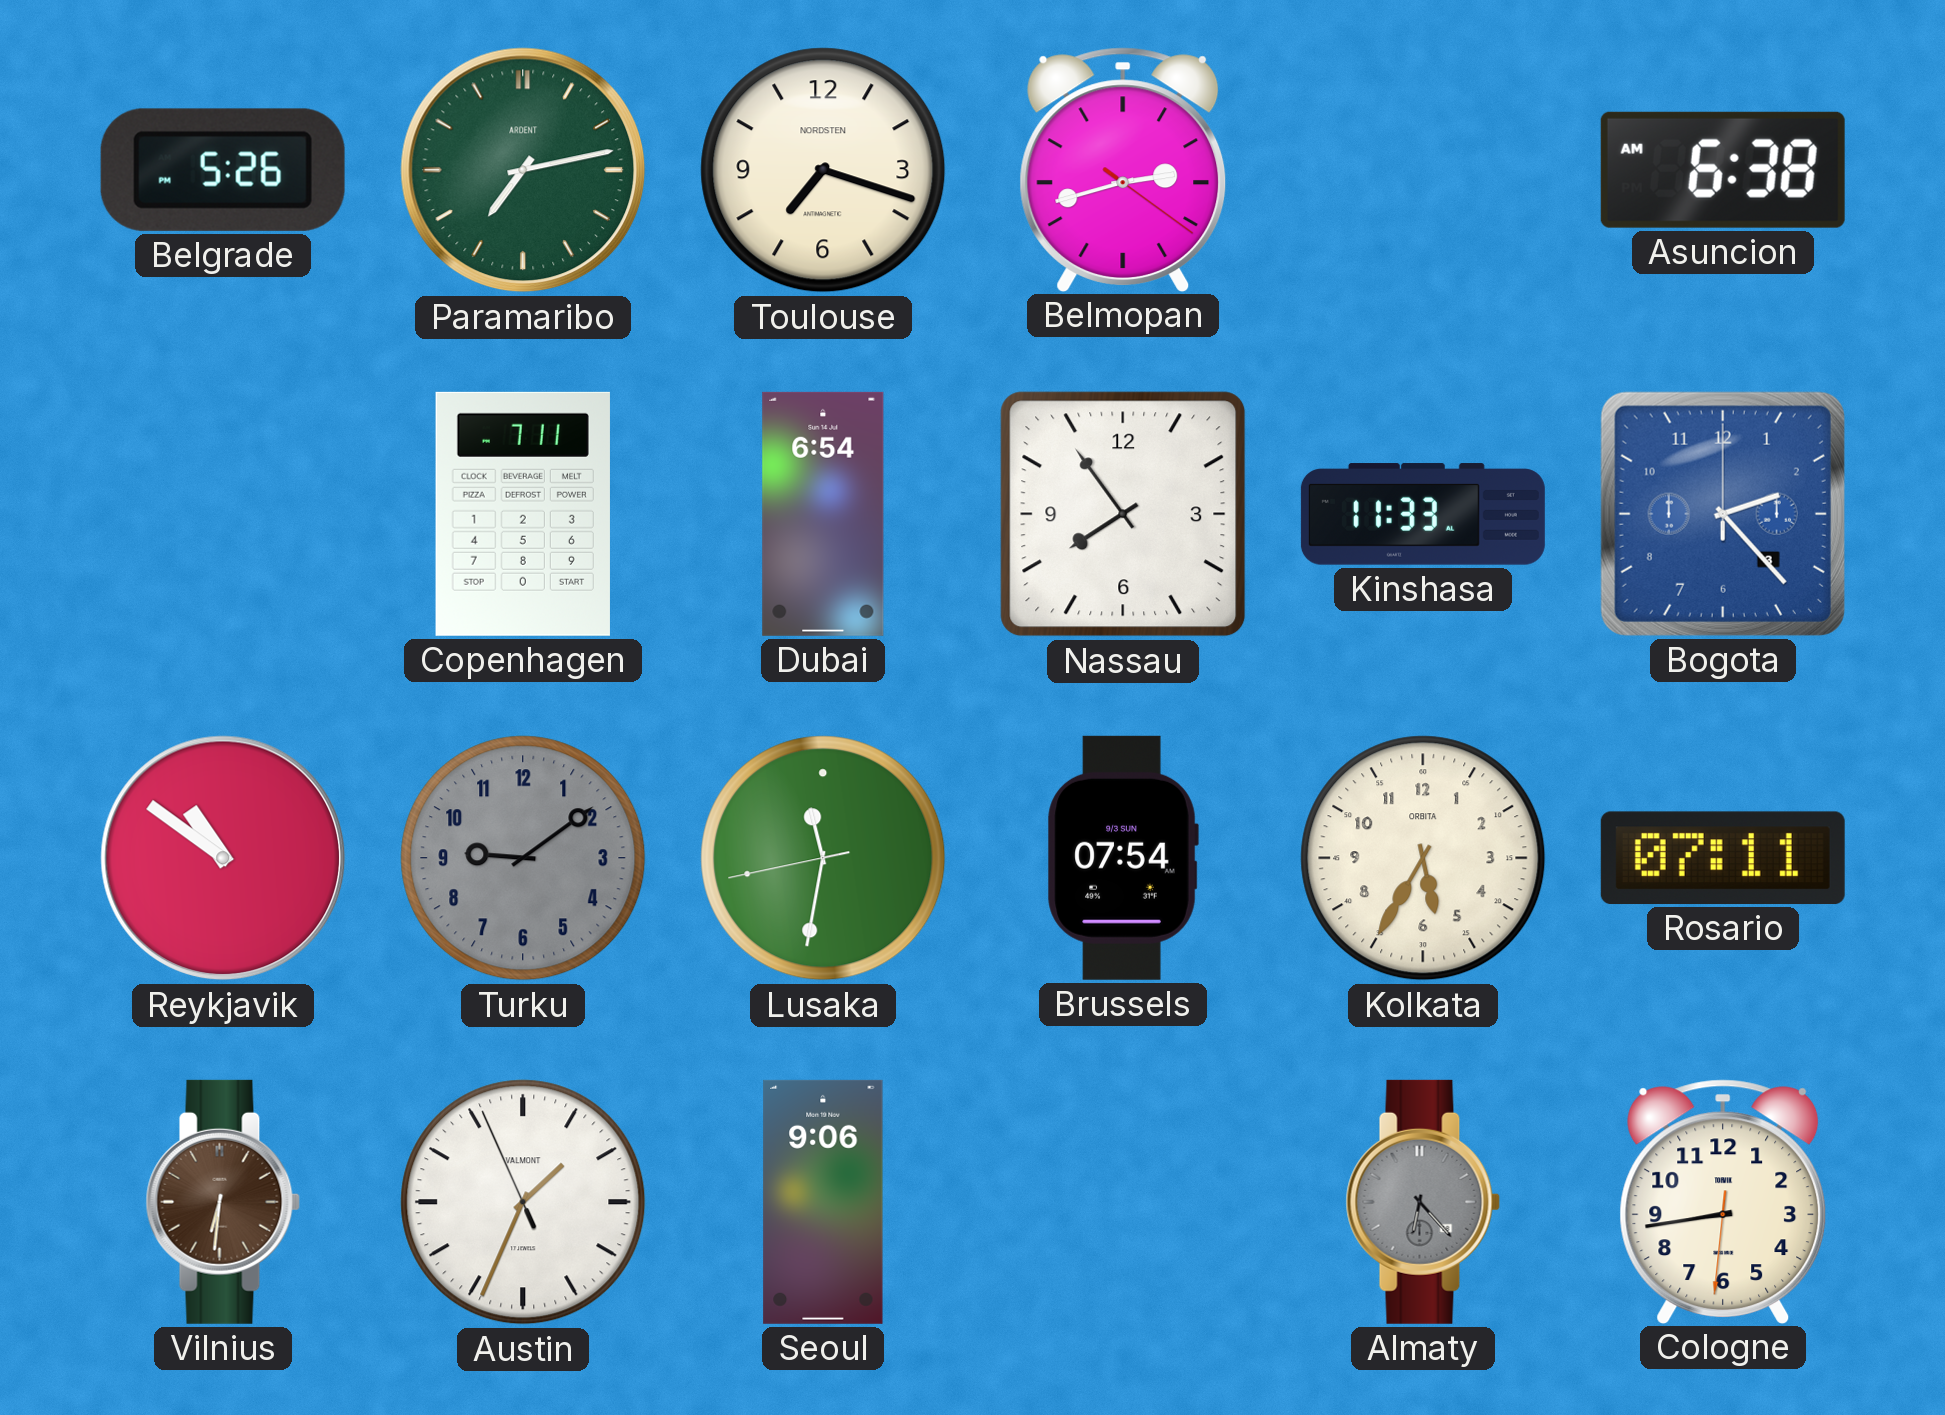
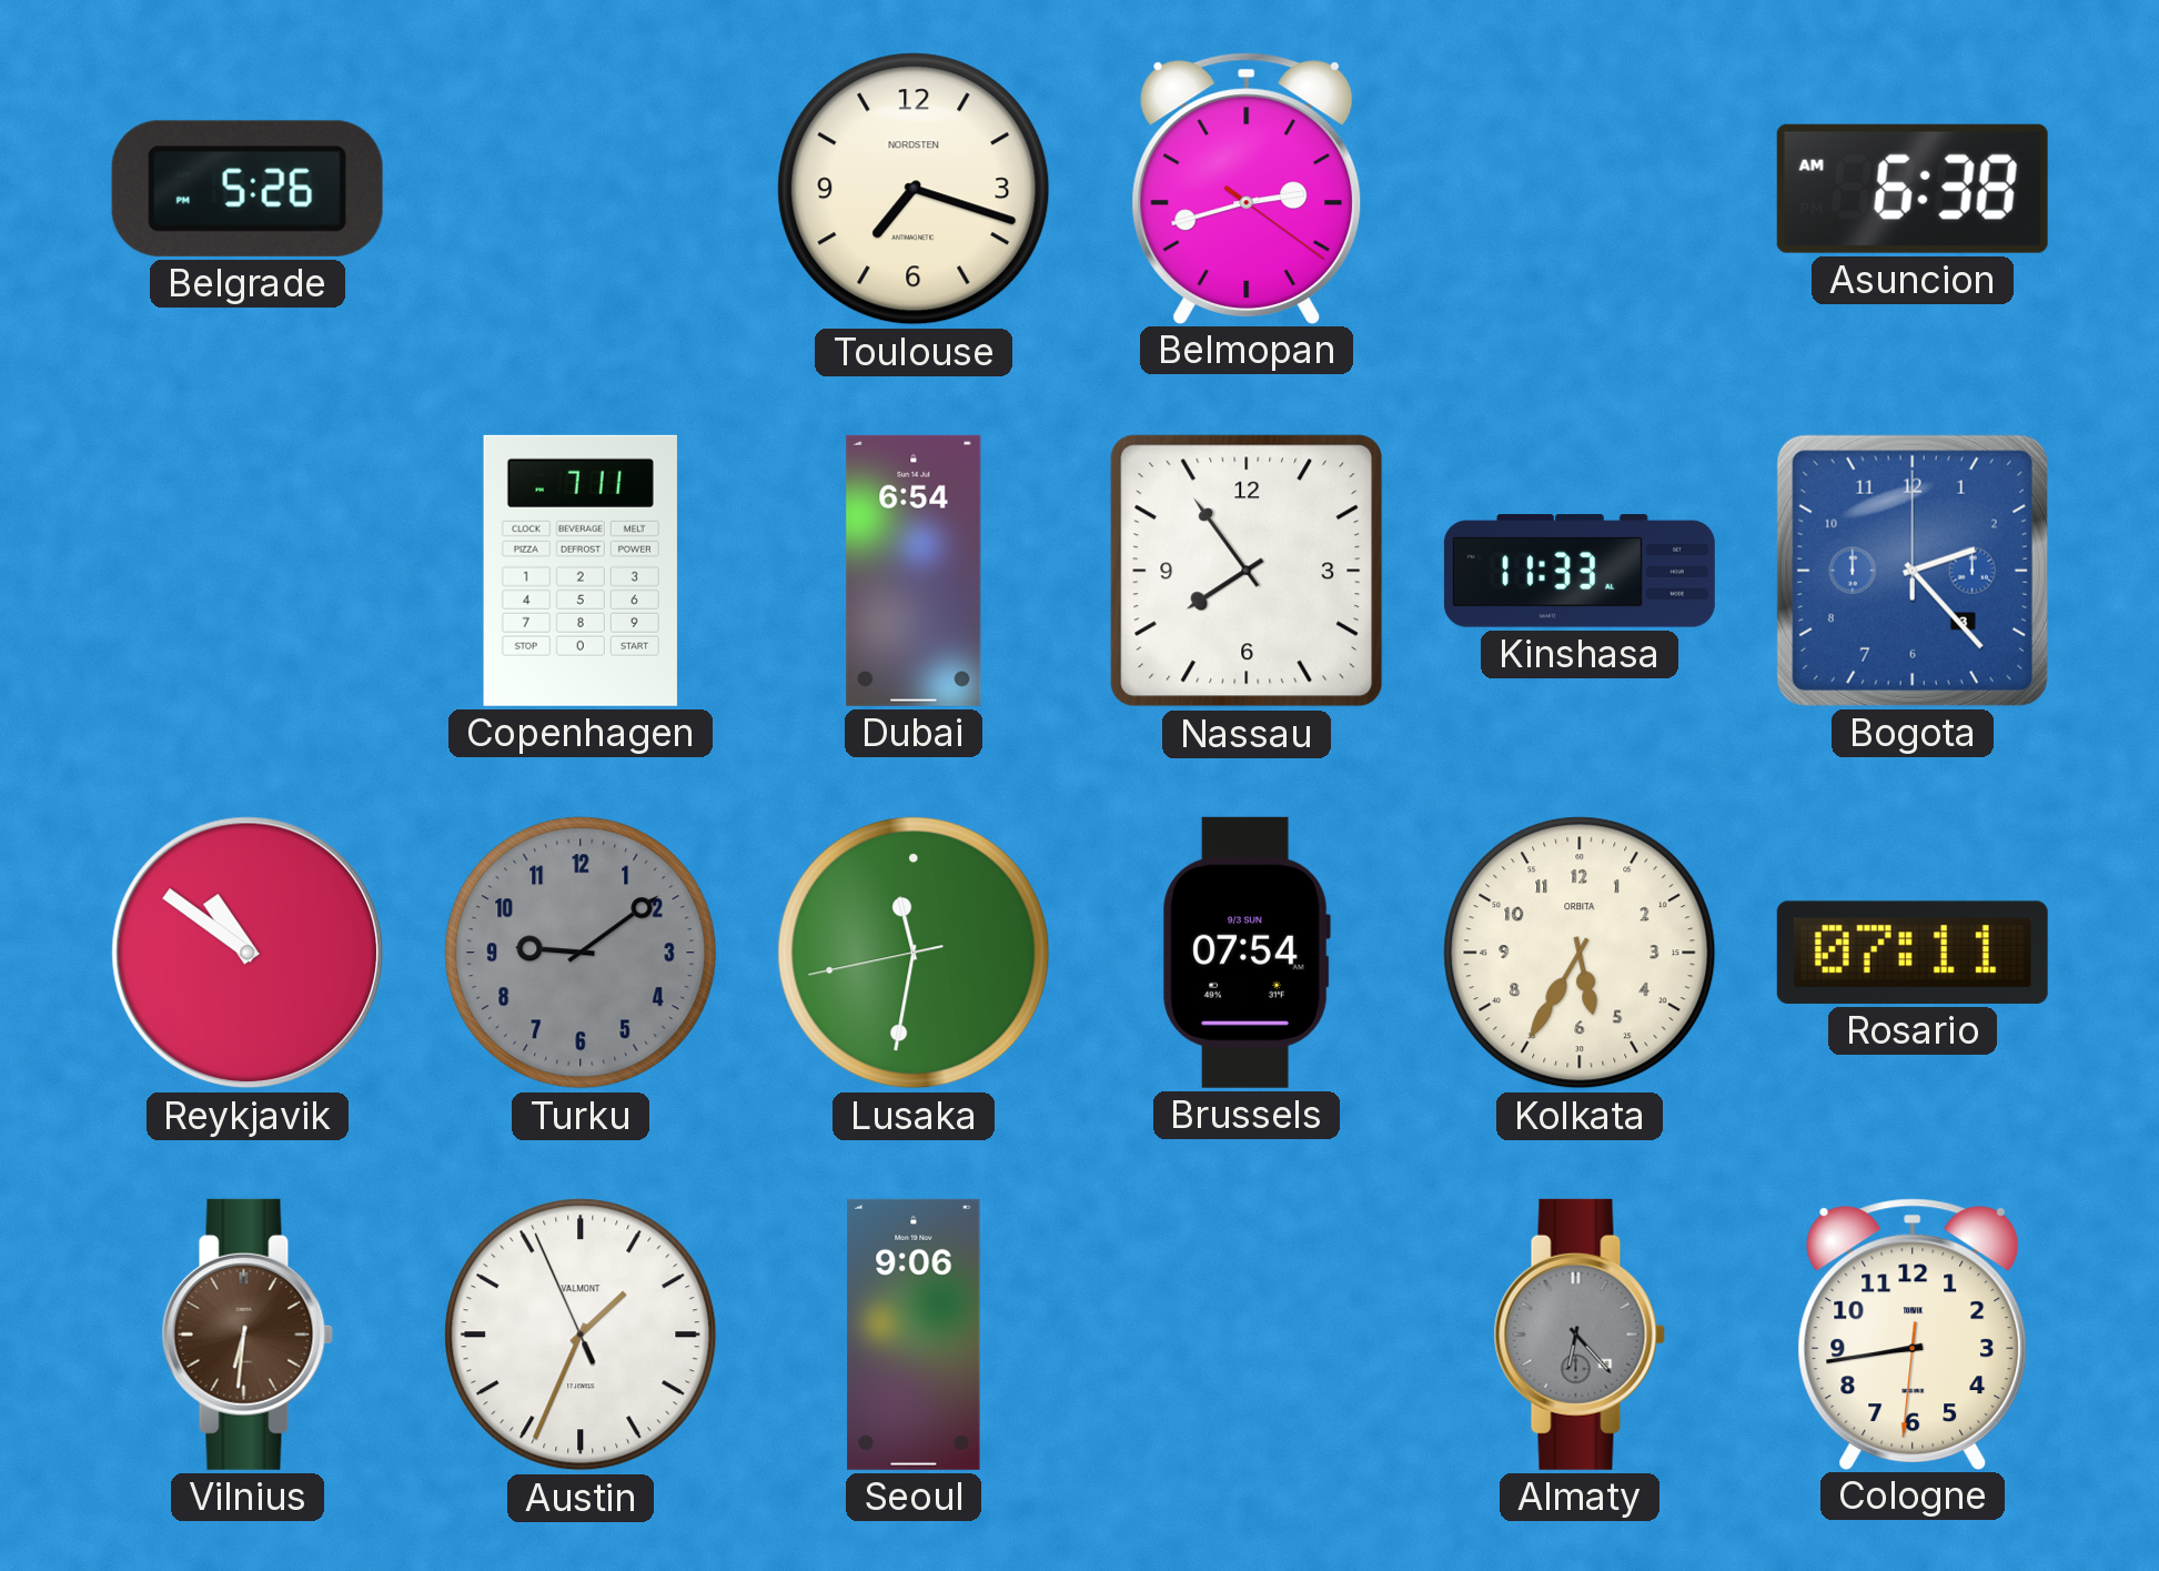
Paramaribo: 7:13 -> none (523, 170)
